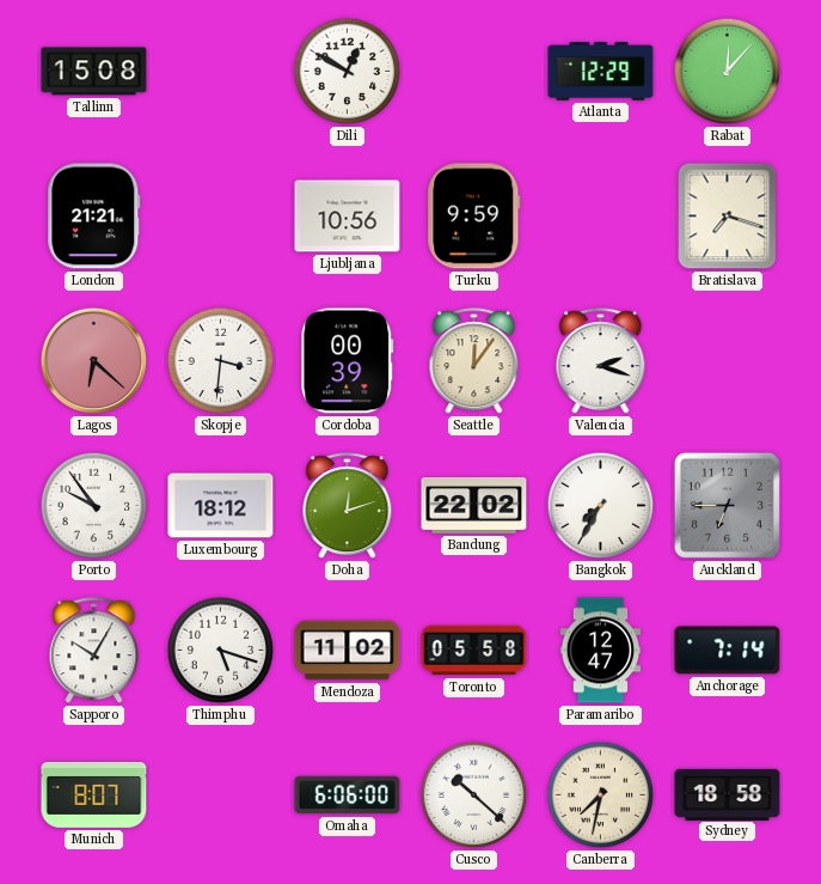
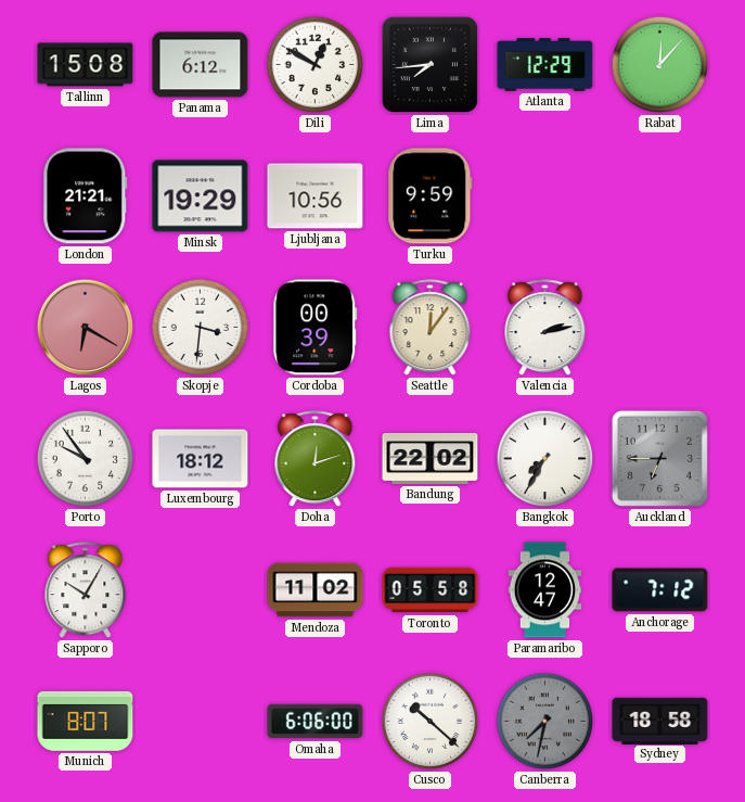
Panama: none -> 6:12 (201, 65)
Lima: none -> 7:44 (431, 65)
Minsk: none -> 19:29 (201, 196)
Bratislava: 7:18 -> none (728, 217)
Lagos: 6:22 -> 6:20 (86, 328)
Valencia: 2:18 -> 2:13 (545, 328)
Thimphu: 5:18 -> none (221, 651)
Anchorage: 7:14 -> 7:12 (660, 590)
Canberra dial: cream -> grey (545, 722)
